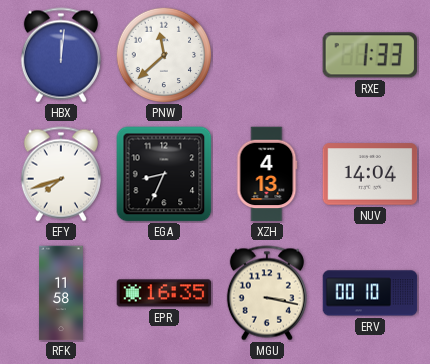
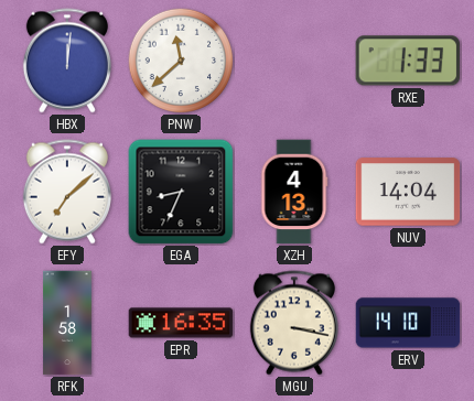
EFY: 7:42 -> 7:08 (67, 192)
RFK: 11:58 -> 1:58 (68, 323)
ERV: 00:10 -> 14:10 (408, 323)
